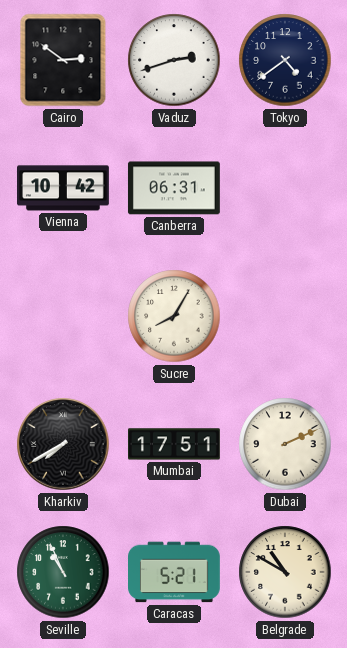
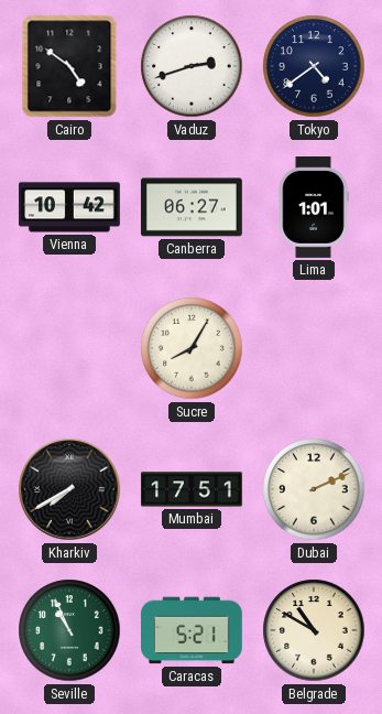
Cairo: 2:51 -> 4:51 (69, 66)
Canberra: 06:31 -> 06:27 (192, 207)
Lima: none -> 1:01 (314, 208)
